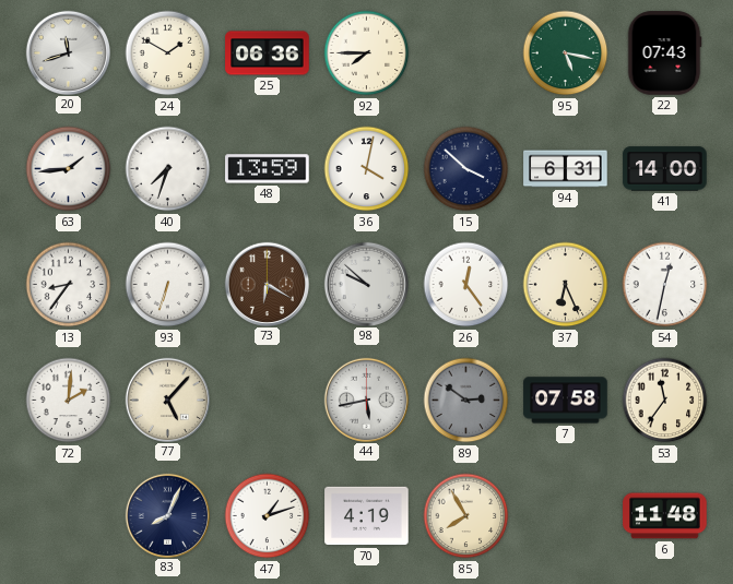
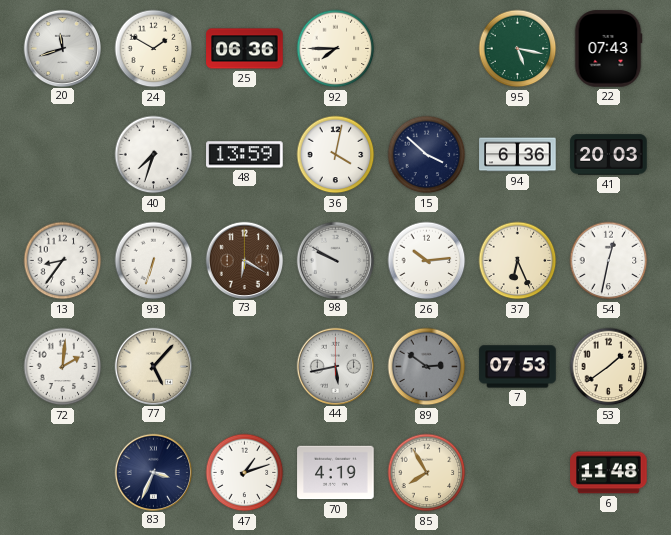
63: 1:44 -> none (69, 169)
94: 6:31 -> 6:36 (518, 155)
41: 14:00 -> 20:03 (609, 155)
98: 9:52 -> 9:50 (335, 260)
26: 12:24 -> 10:14 (427, 261)
7: 07:58 -> 07:53 (518, 367)
53: 11:36 -> 1:39 (609, 367)
83: 8:04 -> 3:34 (153, 472)
